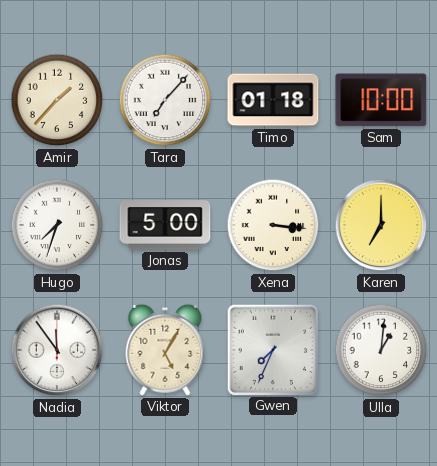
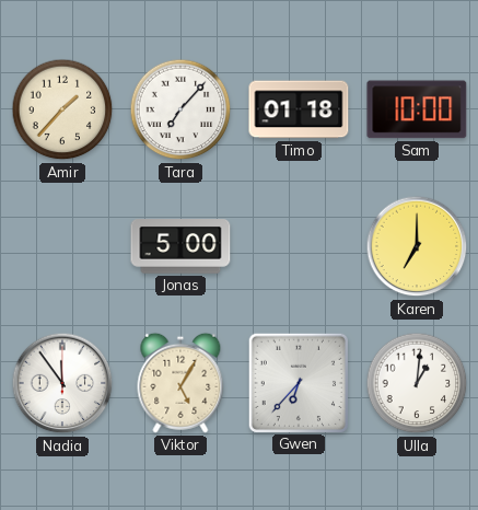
Hugo: 7:33 -> none (57, 225)
Xena: 3:16 -> none (273, 225)
Gwen: 7:34 -> 6:37 (298, 382)
